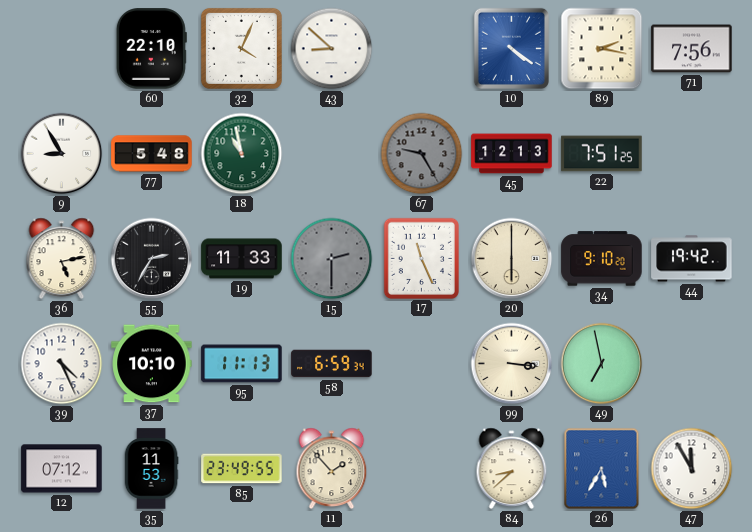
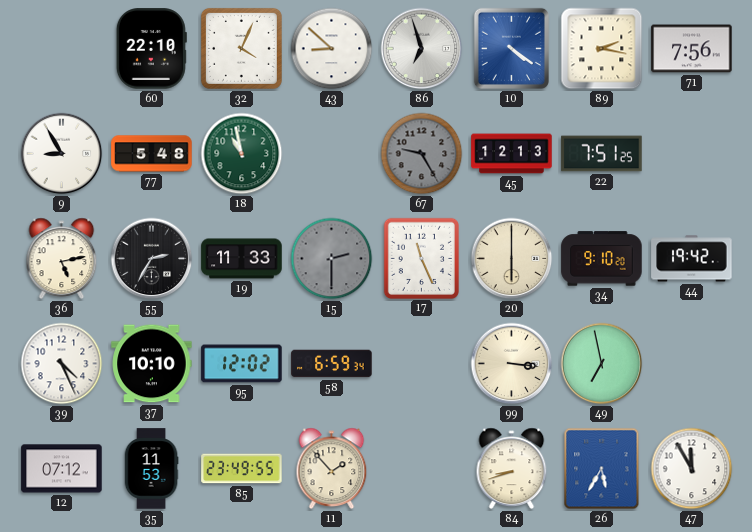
86: none -> 6:57 (422, 49)
95: 11:13 -> 12:02 (242, 364)
84: 8:38 -> 8:42 (512, 468)
